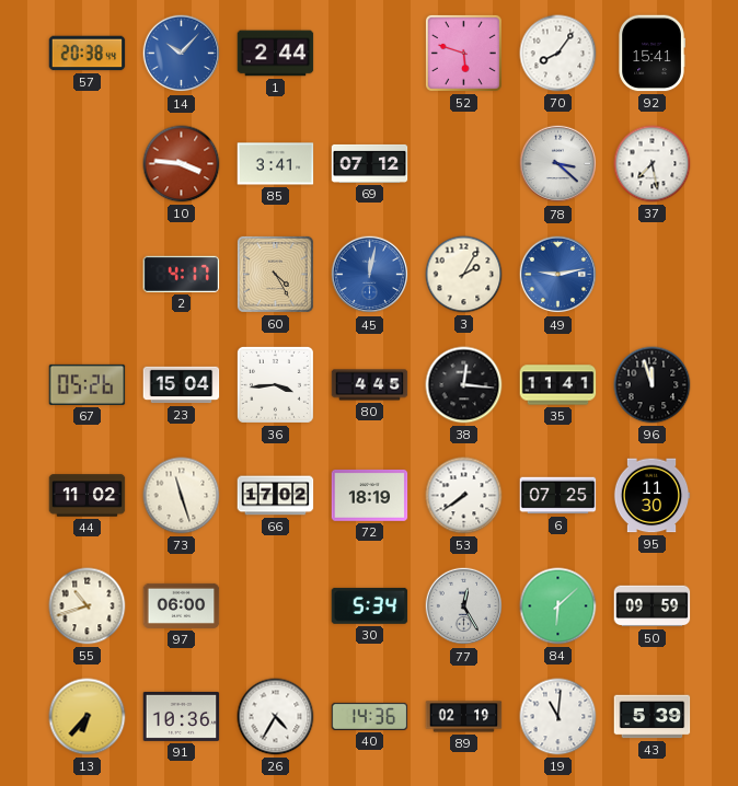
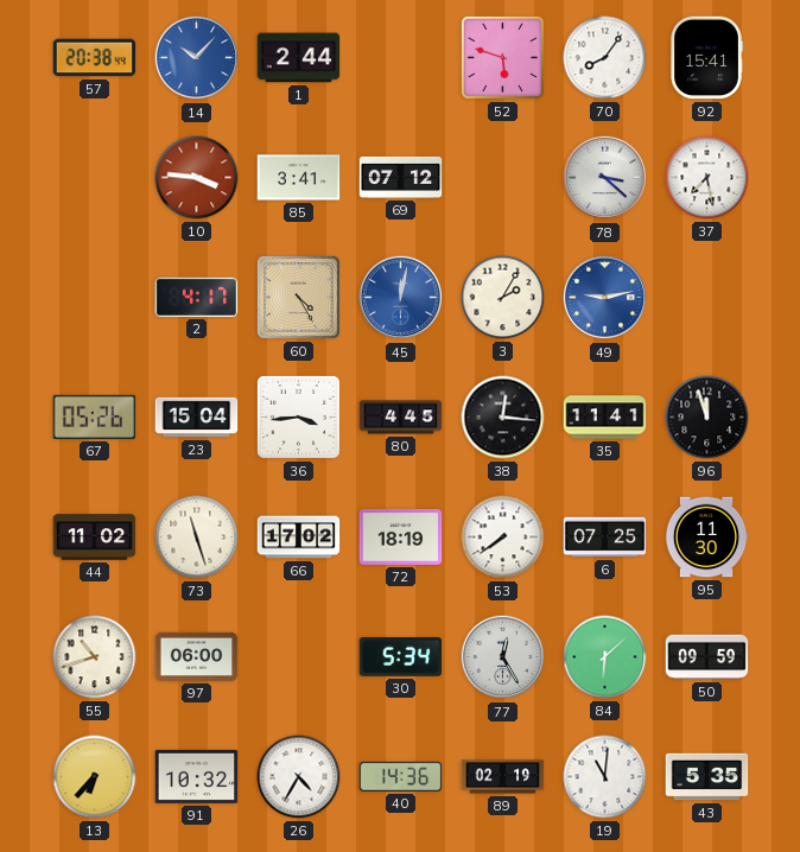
91: 10:36 -> 10:32 (197, 776)
43: 5:39 -> 5:35 (707, 777)
